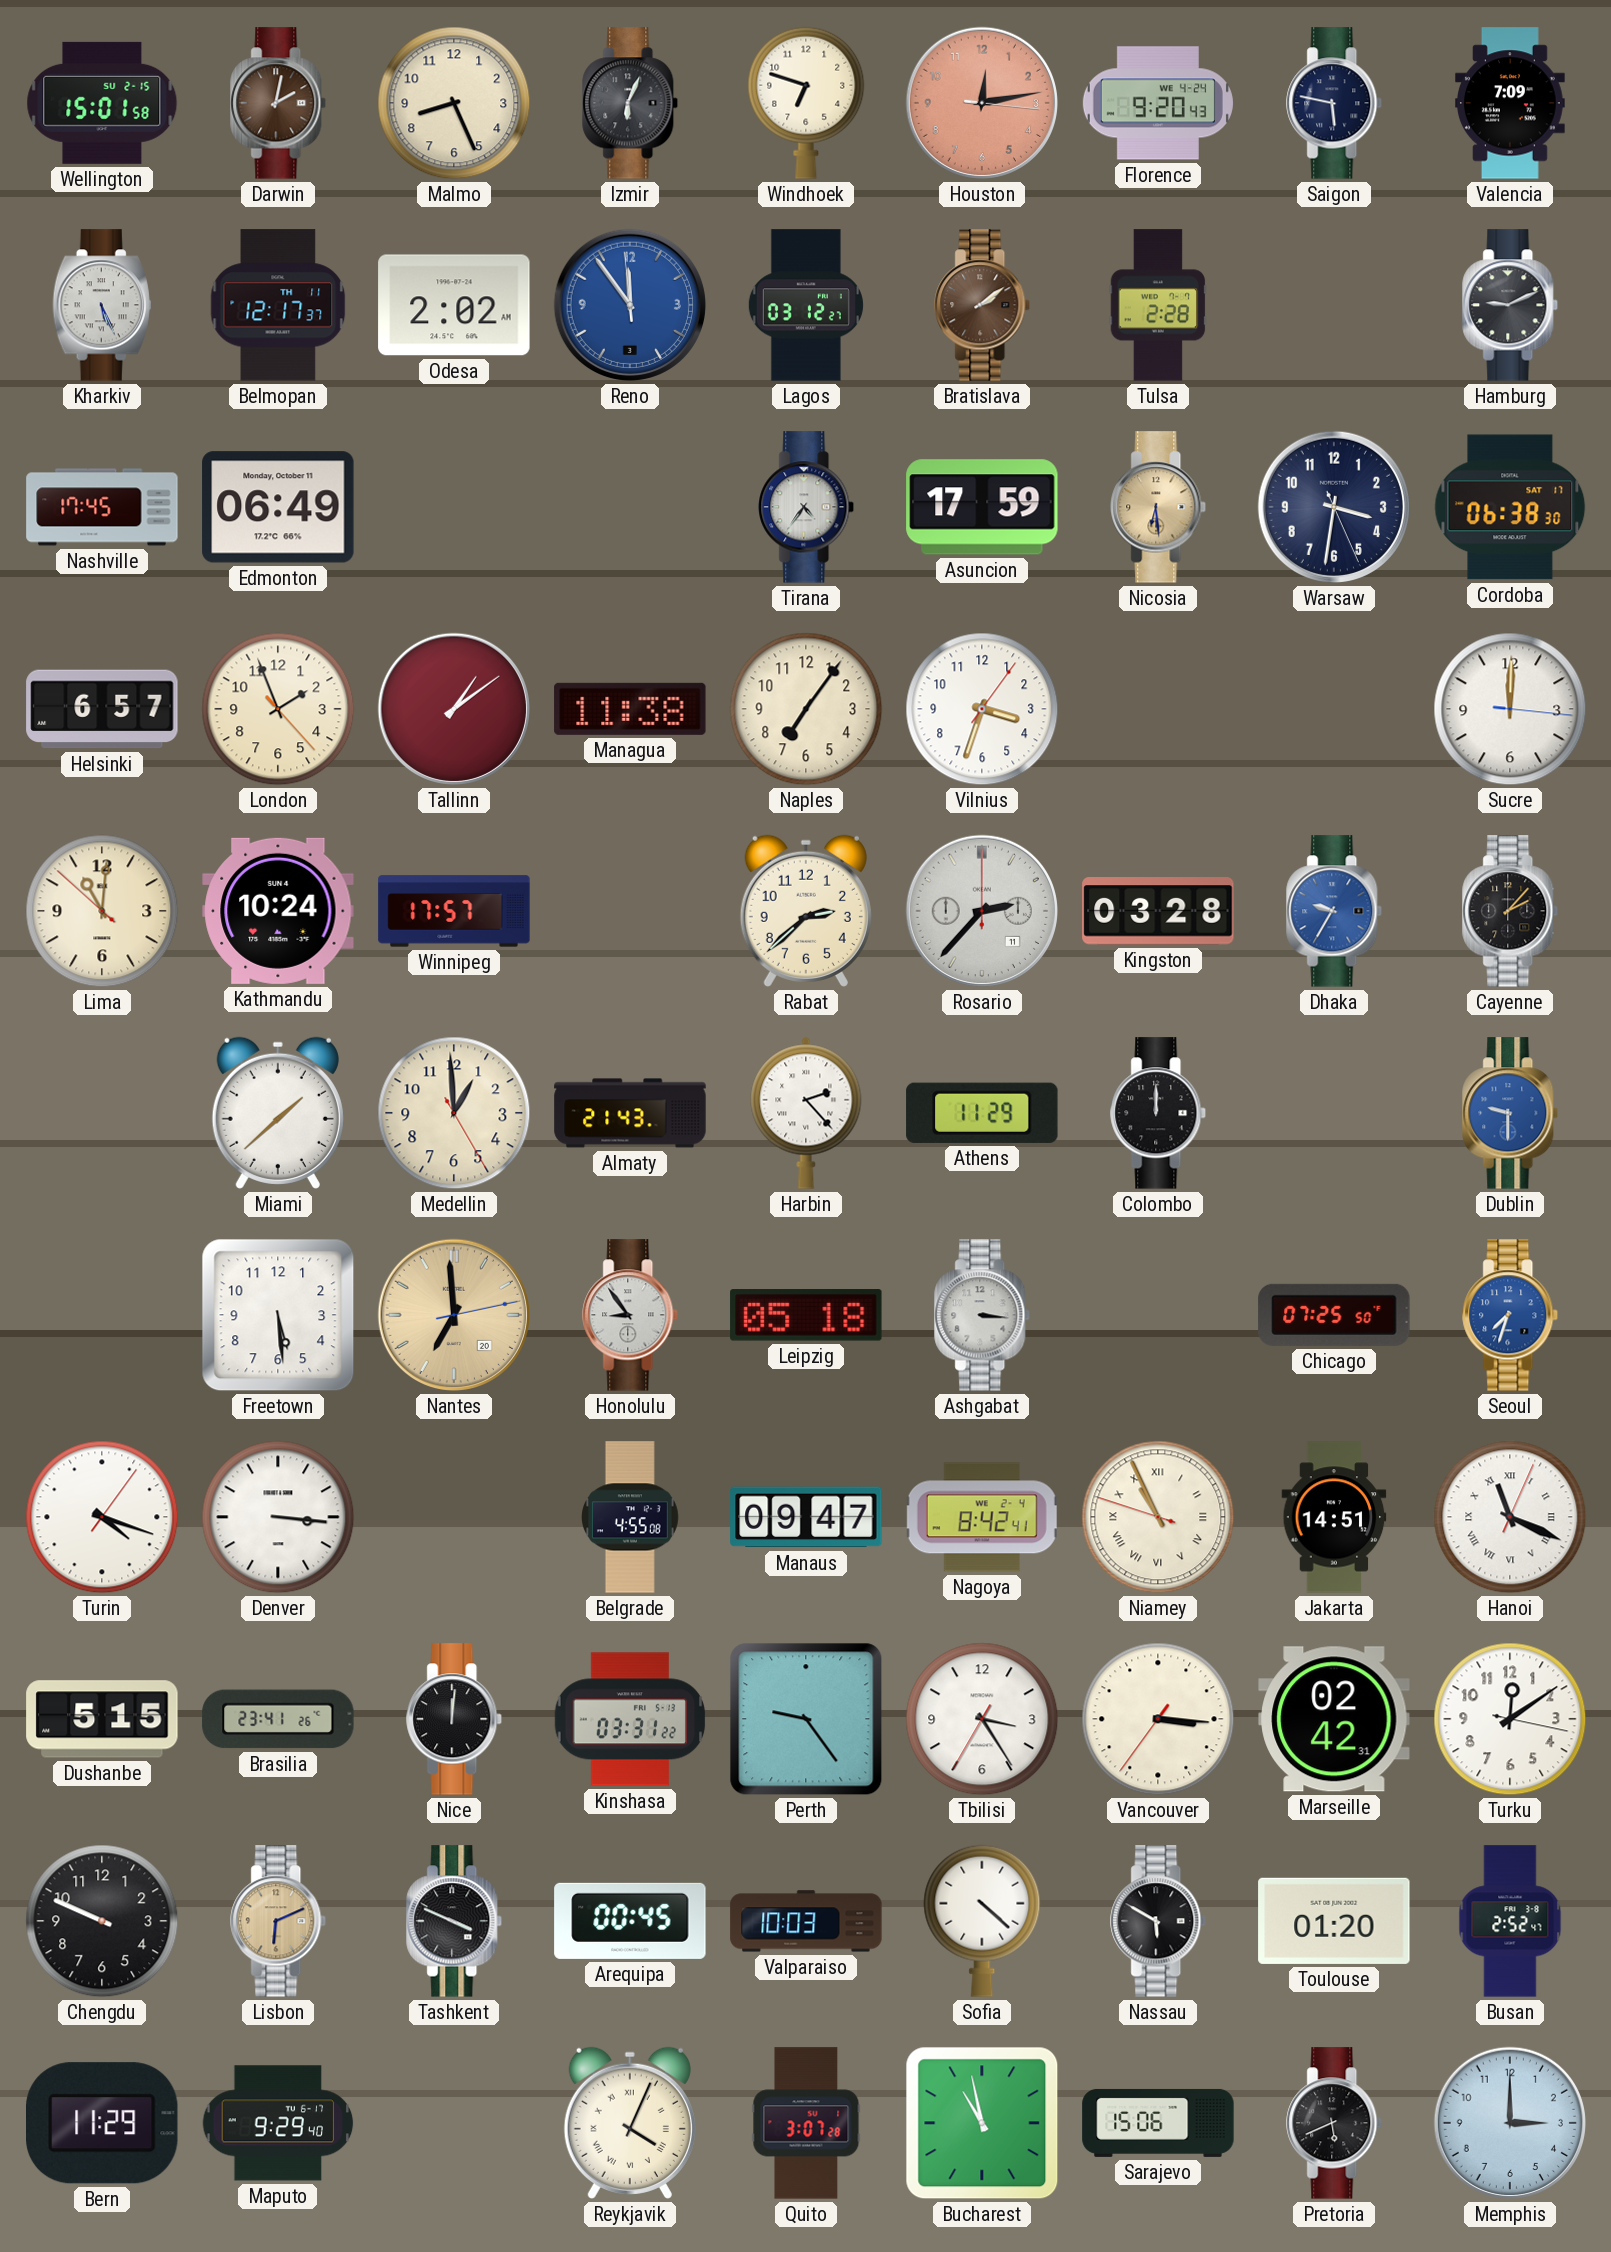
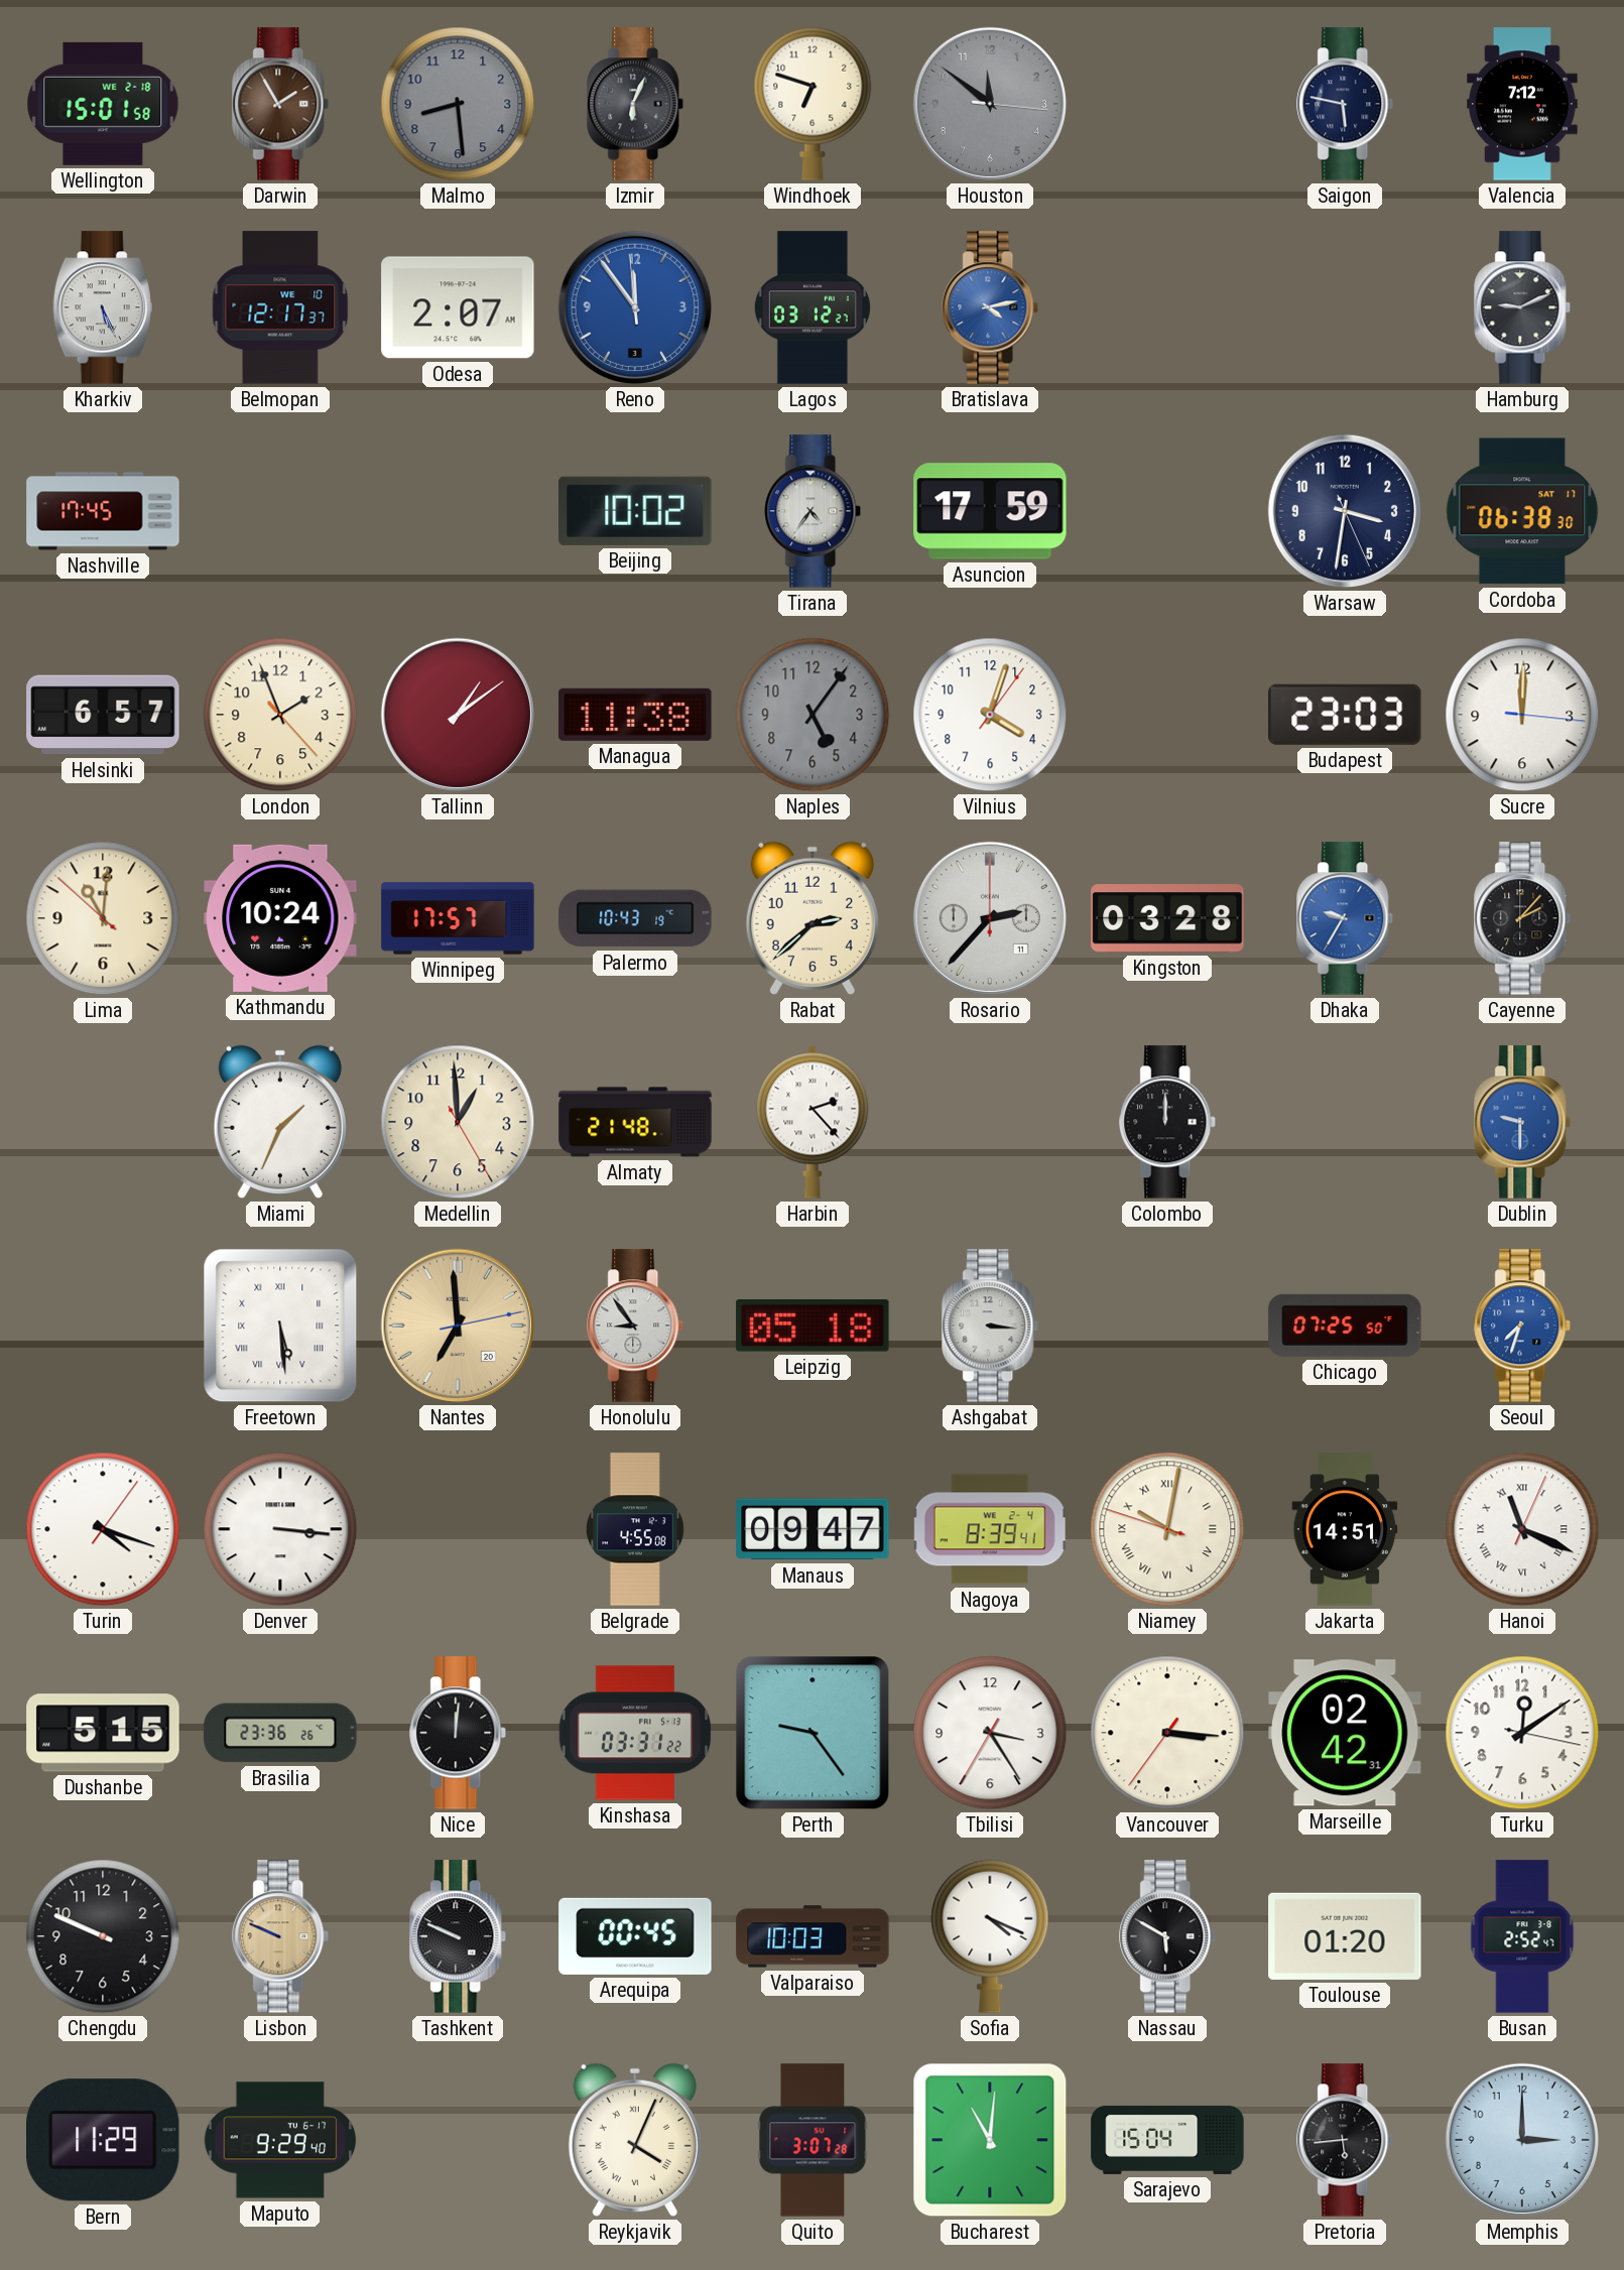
Wellington date: SU 2-15 -> WE 2-18 (103, 104)
Darwin: 2:02 -> 1:55 (281, 104)
Malmo: 8:26 -> 8:29 (458, 104)
Malmo dial: cream -> grey (458, 104)
Houston: 12:13 -> 11:51 (990, 104)
Houston dial: salmon -> grey (990, 104)
Florence: 9:20 -> none (1158, 103)
Valencia: 7:09 -> 7:12 (1523, 104)
Belmopan date: TH 11 -> WE 10 (280, 307)
Odesa: 2:02 -> 2:07 (458, 307)
Bratislava: 2:09 -> 4:13 (991, 307)
Bratislava dial: brown -> blue (991, 307)
Tulsa: 2:28 -> none (1158, 305)
Edmonton: 06:49 -> none (278, 507)
Beijing: none -> 10:02 (635, 511)
Nicosia: 6:29 -> none (1159, 507)
Naples: 7:06 -> 5:06 (813, 715)
Naples dial: cream -> grey (813, 715)
Vilnius: 3:33 -> 4:03 (990, 715)
Budapest: none -> 23:03 (1345, 715)
Palermo: none -> 10:43 (635, 918)
Miami: 1:38 -> 1:34 (280, 1122)
Almaty: 21:43 -> 21:48 (635, 1122)
Athens: 11:29 -> none (982, 1113)
Freetown numerals: Arabic -> Roman (280, 1326)
Nagoya: 8:42 -> 8:39 (990, 1529)
Niamey: 10:55 -> 10:01 (1167, 1529)
Brasilia: 23:41 -> 23:36 (280, 1733)
Lisbon: 6:11 -> 9:49 (281, 1936)
Tashkent: 3:49 -> 9:49 (459, 1936)
Sofia: 4:22 -> 4:19 (990, 1936)
Bucharest: 10:58 -> 11:01 (990, 2140)
Sarajevo: 15:06 -> 15:04 (1167, 2140)
Pretoria: 5:41 -> 5:44 (1346, 2140)
